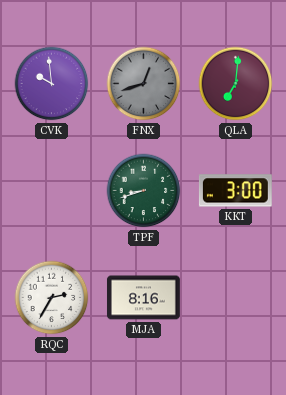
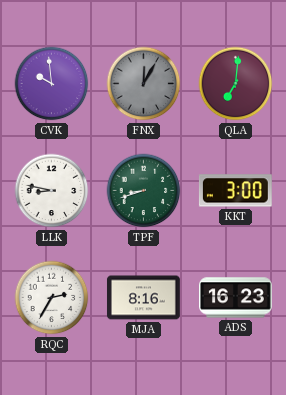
FNX: 12:42 -> 12:05 (144, 84)
LLK: none -> 8:47 (52, 191)
ADS: none -> 16:23 (236, 298)
